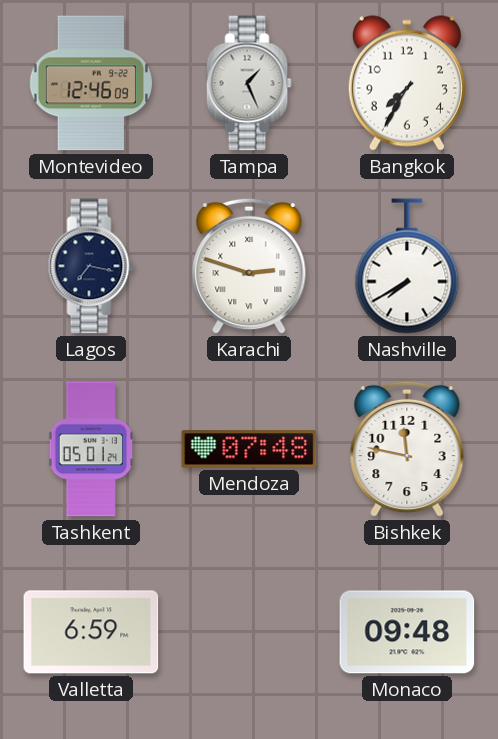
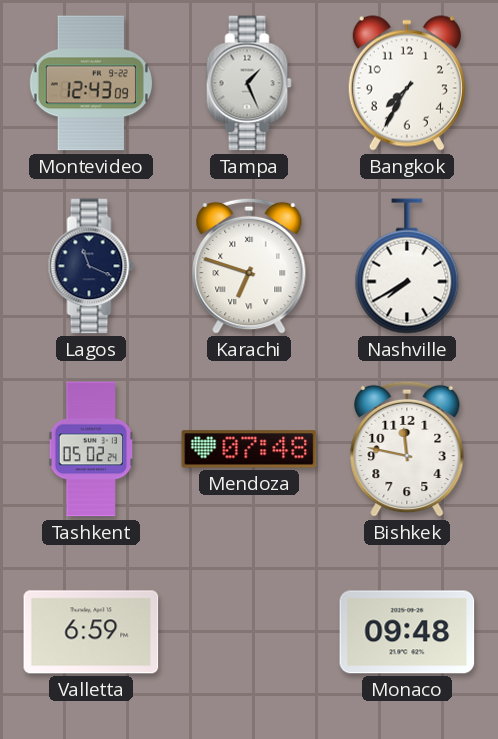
Montevideo: 12:46 -> 12:43 (91, 83)
Lagos: 7:17 -> 11:19 (91, 266)
Karachi: 2:48 -> 6:48 (249, 266)
Tashkent: 05:01 -> 05:02 (91, 449)
